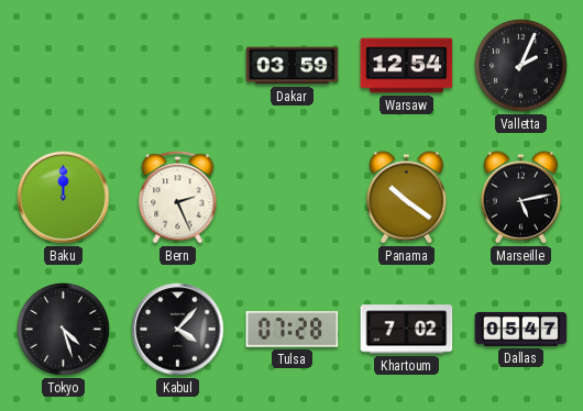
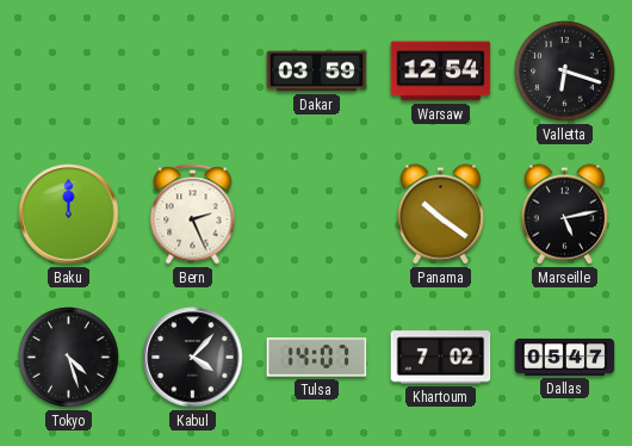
Valletta: 2:04 -> 6:18 (565, 72)
Tulsa: 07:28 -> 14:07 (317, 358)
